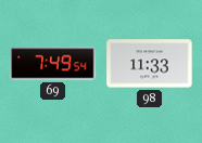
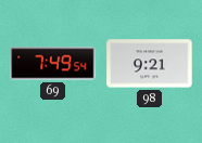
98: 11:33 -> 9:21 (150, 64)
